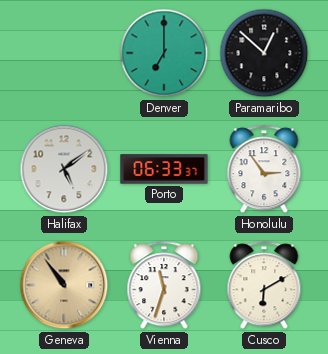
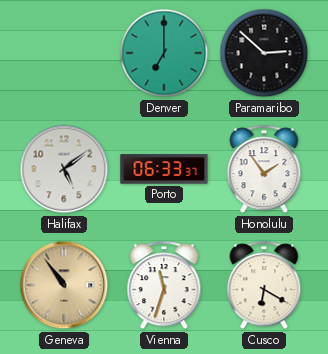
Paramaribo: 12:52 -> 2:52 (264, 53)
Honolulu: 2:54 -> 1:54 (264, 170)
Cusco: 6:10 -> 6:20 (264, 286)
